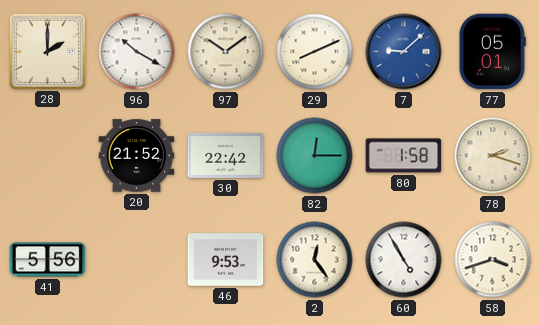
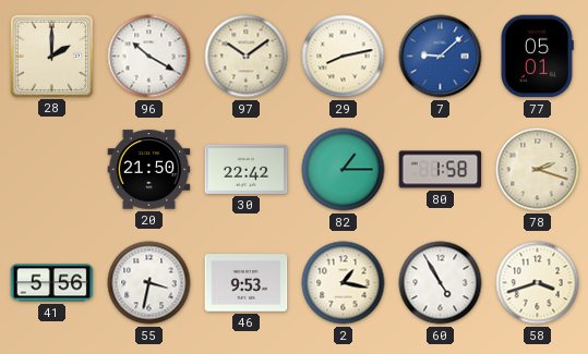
29: 8:11 -> 8:13 (344, 57)
20: 21:52 -> 21:50 (149, 170)
82: 12:15 -> 1:15 (344, 170)
55: none -> 3:32 (149, 283)
2: 12:24 -> 1:17 (344, 283)
